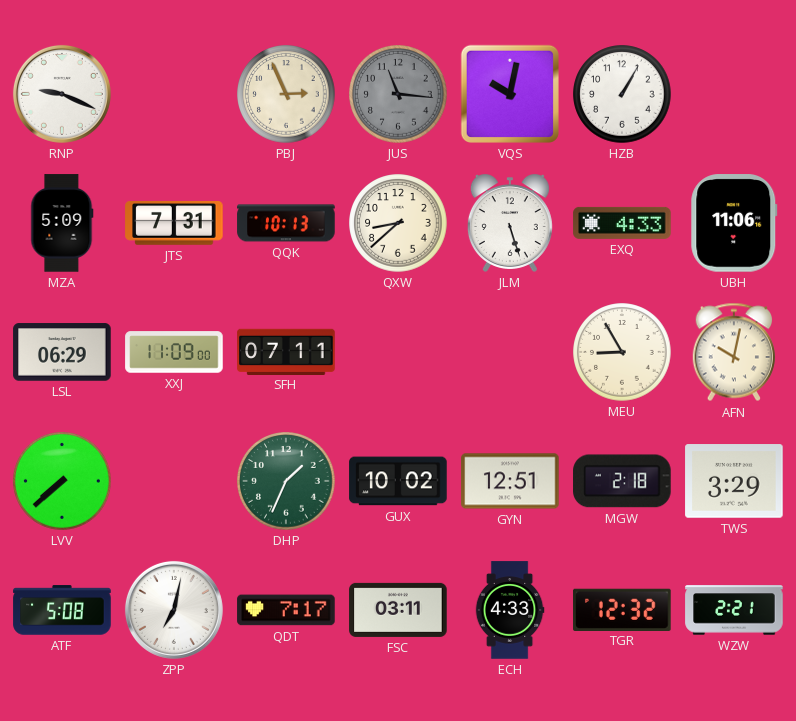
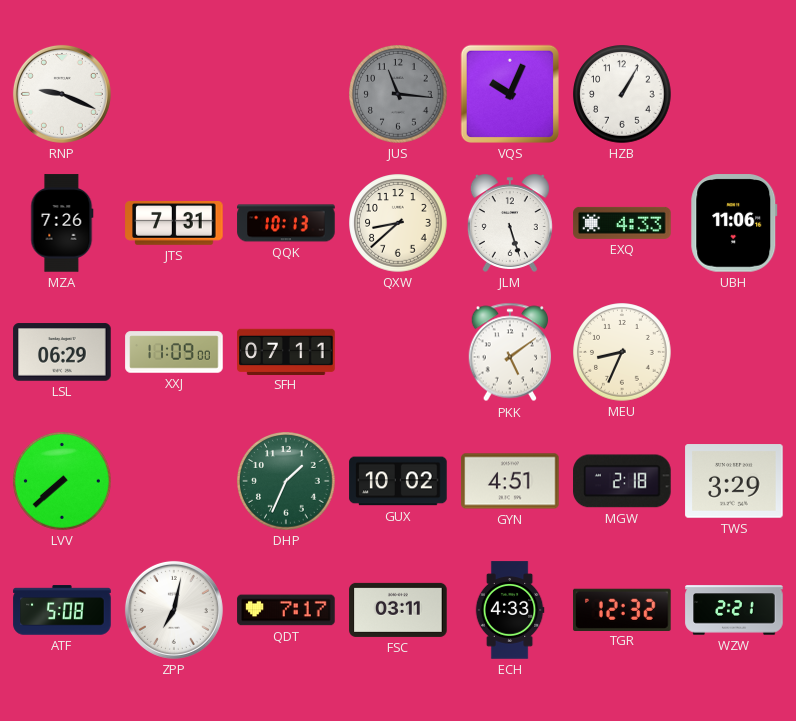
PBJ: 2:56 -> none (286, 94)
VQS: 10:02 -> 10:04 (510, 94)
MZA: 5:09 -> 7:26 (62, 223)
PKK: none -> 5:09 (509, 352)
MEU: 8:55 -> 8:34 (622, 352)
AFN: 10:02 -> none (733, 352)
GYN: 12:51 -> 4:51 (510, 481)
